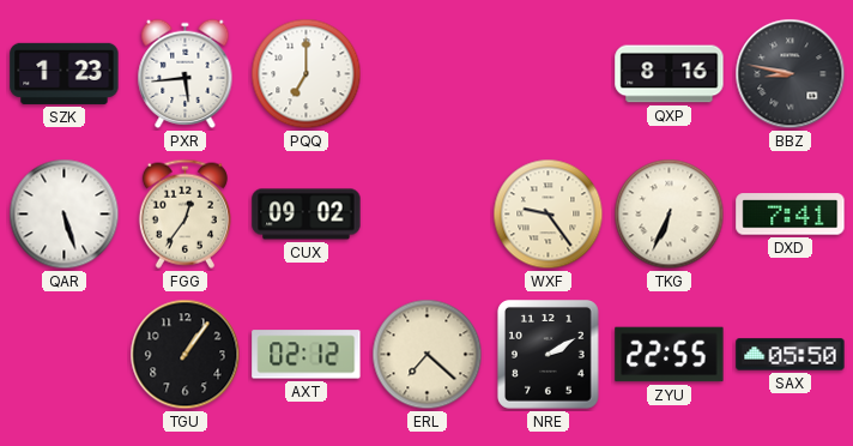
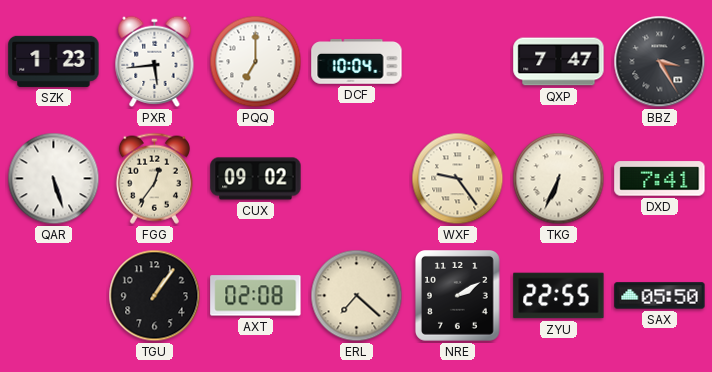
DCF: none -> 10:04 (357, 62)
QXP: 8:16 -> 7:47 (559, 62)
BBZ: 8:47 -> 3:25 (660, 62)
AXT: 02:12 -> 02:08 (256, 296)
